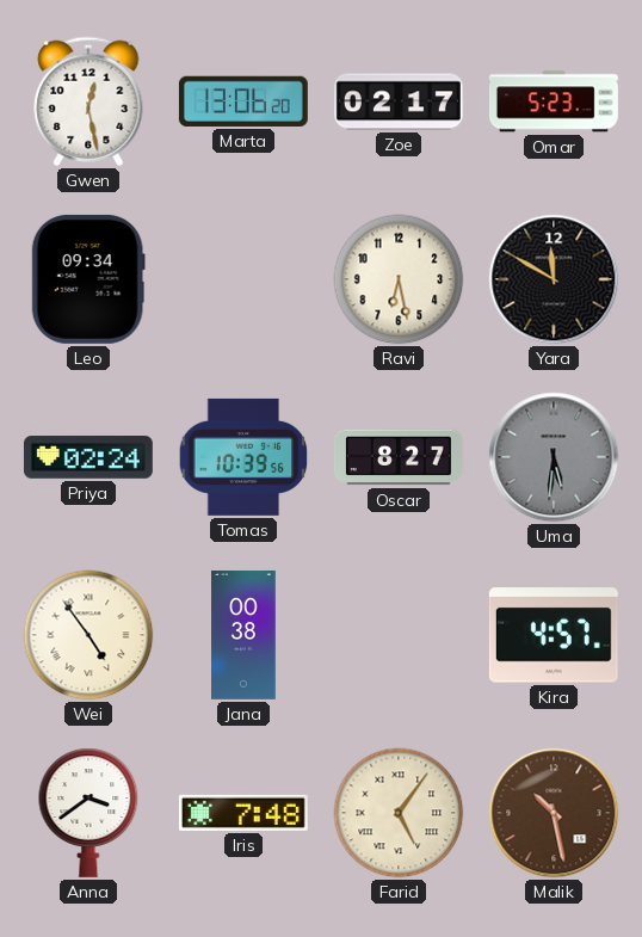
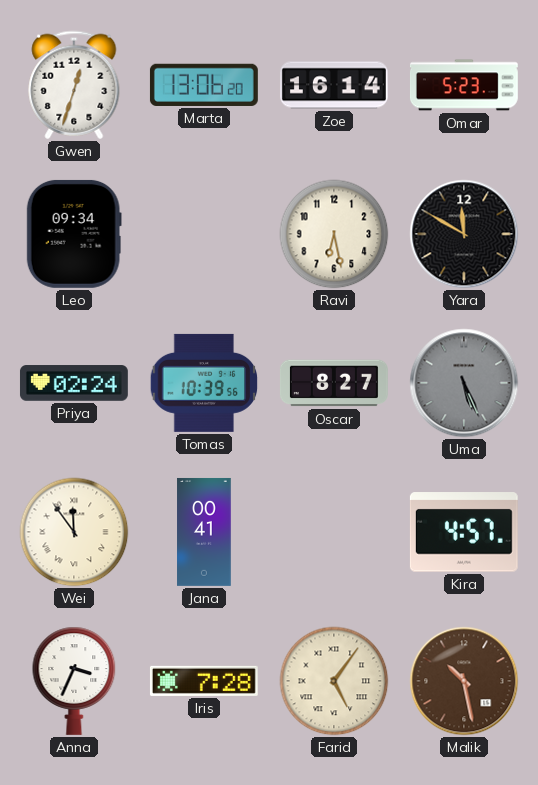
Gwen: 12:28 -> 12:33 (74, 85)
Zoe: 02:17 -> 16:14 (334, 85)
Uma: 5:31 -> 5:26 (464, 383)
Wei: 4:54 -> 11:54 (74, 532)
Jana: 00:38 -> 00:41 (204, 532)
Anna: 3:39 -> 3:34 (74, 681)
Iris: 7:48 -> 7:28 (204, 681)
